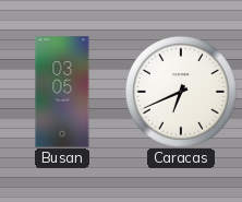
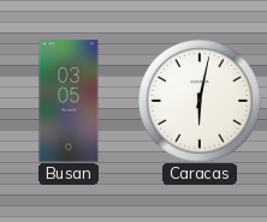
Caracas: 6:41 -> 6:02 (200, 101)
